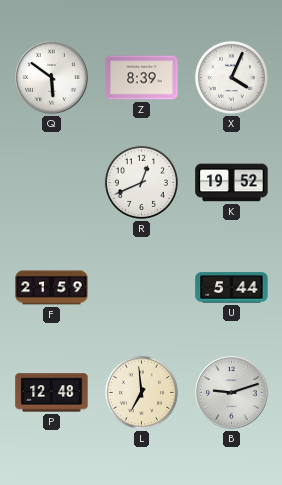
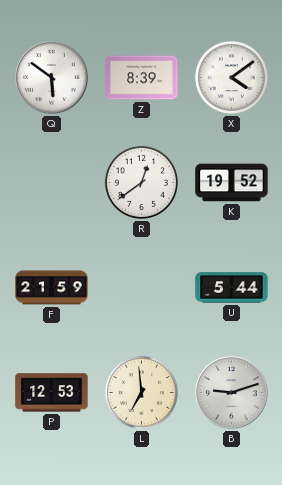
X: 4:04 -> 4:09 (231, 77)
R: 12:41 -> 12:39 (141, 182)
P: 12:48 -> 12:53 (52, 393)
